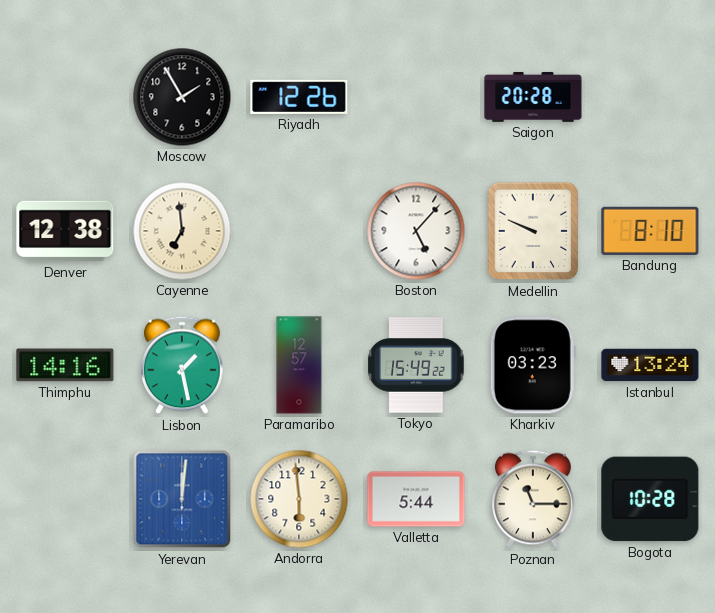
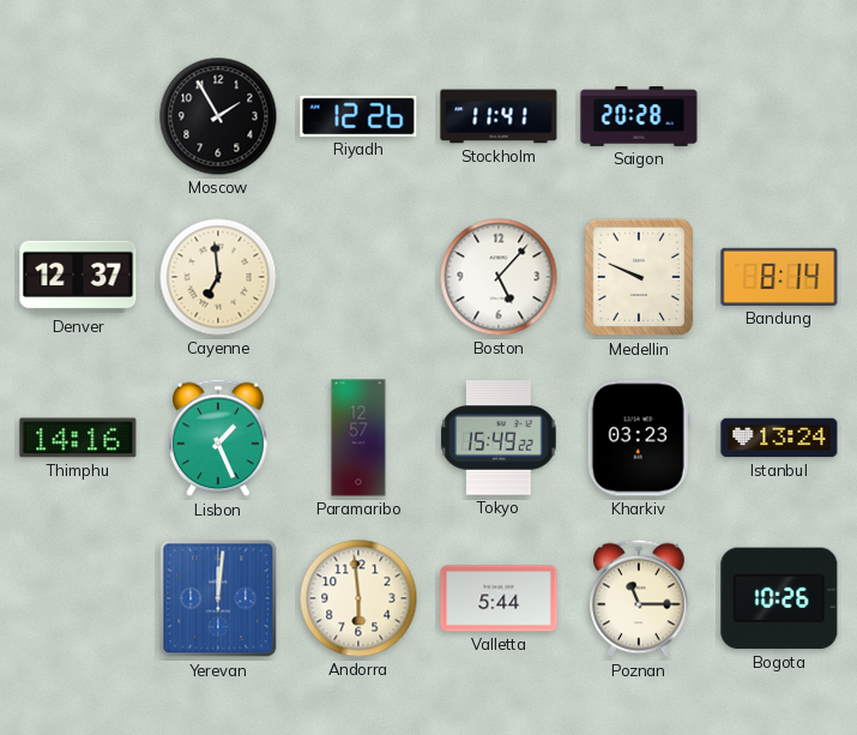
Stockholm: none -> 11:41 (499, 116)
Denver: 12:38 -> 12:37 (78, 277)
Bandung: 8:10 -> 8:14 (779, 277)
Lisbon: 1:28 -> 1:26 (219, 438)
Bogota: 10:28 -> 10:26 (779, 598)
